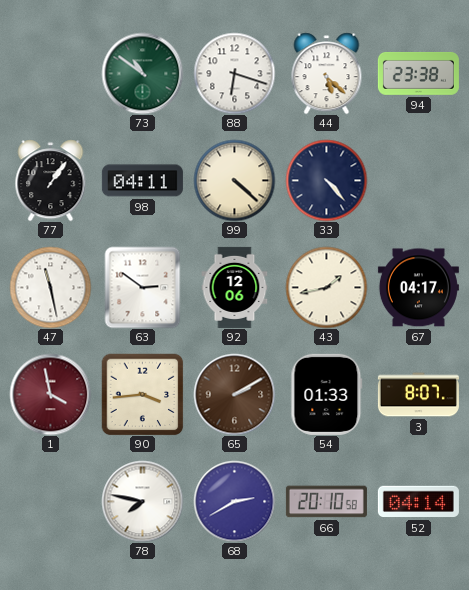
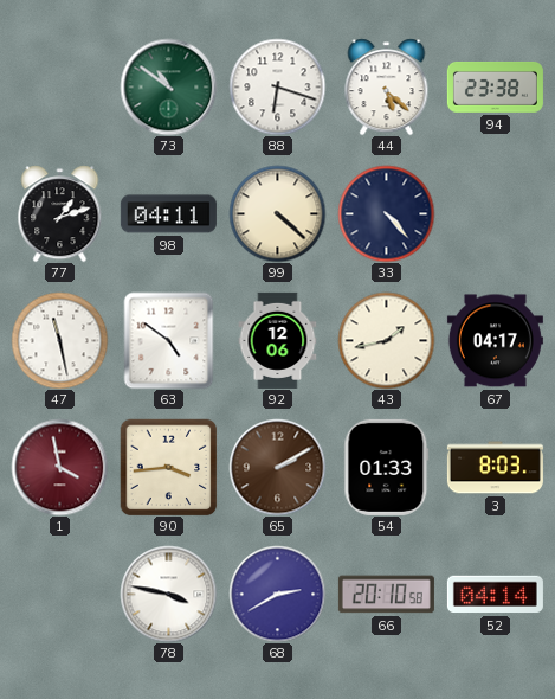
77: 1:06 -> 1:12 (60, 213)
63: 2:51 -> 4:51 (169, 340)
3: 8:07 -> 8:03 (495, 468)
78: 7:47 -> 3:47 (168, 594)
